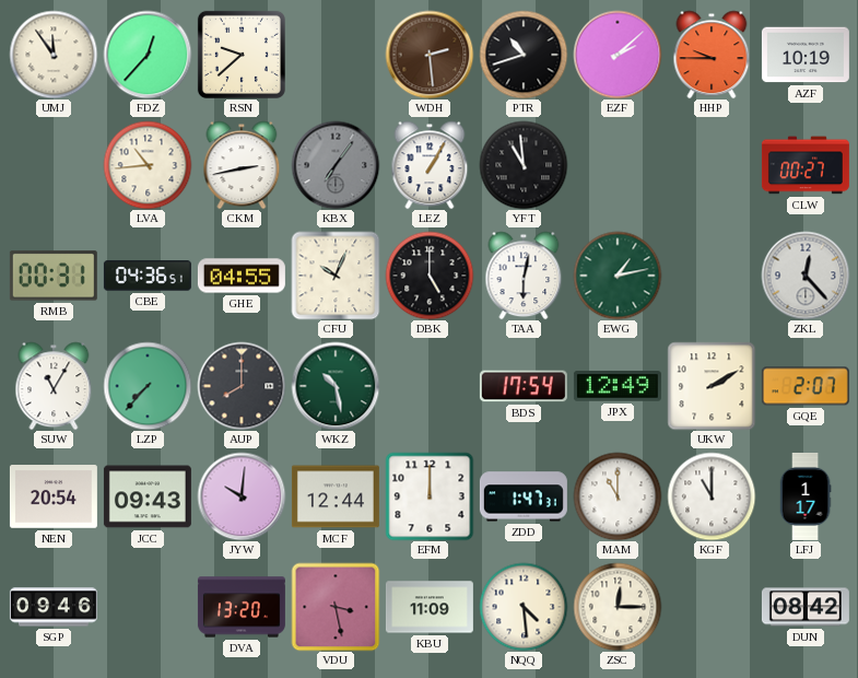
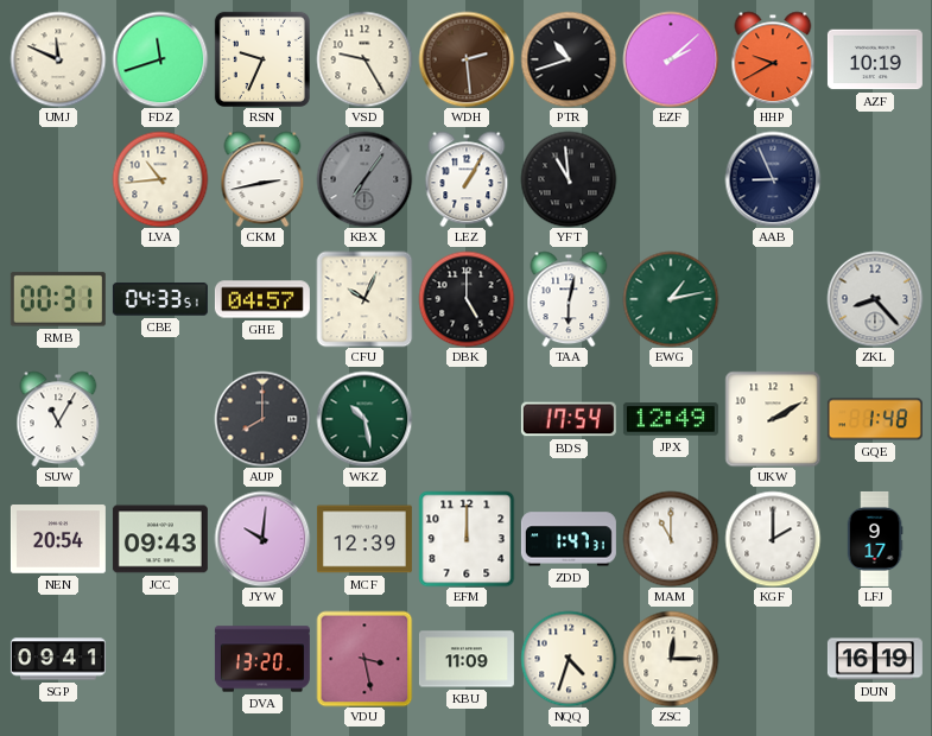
UMJ: 11:54 -> 11:49 (58, 59)
FDZ: 12:37 -> 11:42 (160, 59)
RSN: 9:38 -> 9:34 (262, 59)
VSD: none -> 9:25 (364, 59)
HHP: 9:45 -> 9:40 (773, 59)
AAB: none -> 8:56 (773, 179)
CLW: 00:27 -> none (806, 165)
CBE: 04:36 -> 04:33 (160, 299)
GHE: 04:55 -> 04:57 (262, 299)
ZKL: 12:23 -> 8:23 (875, 299)
LZP: 7:37 -> none (148, 386)
GQE: 2:07 -> 1:48 (875, 419)
MCF: 12:44 -> 12:39 (364, 539)
KGF: 11:00 -> 2:00 (773, 539)
LFJ: 1:17 -> 9:17 (875, 539)
SGP: 09:46 -> 09:41 (58, 659)
NQQ: 4:29 -> 4:33 (569, 659)
DUN: 08:42 -> 16:19 (875, 659)
